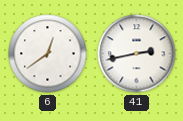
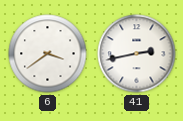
6: 12:39 -> 3:39 (48, 54)
